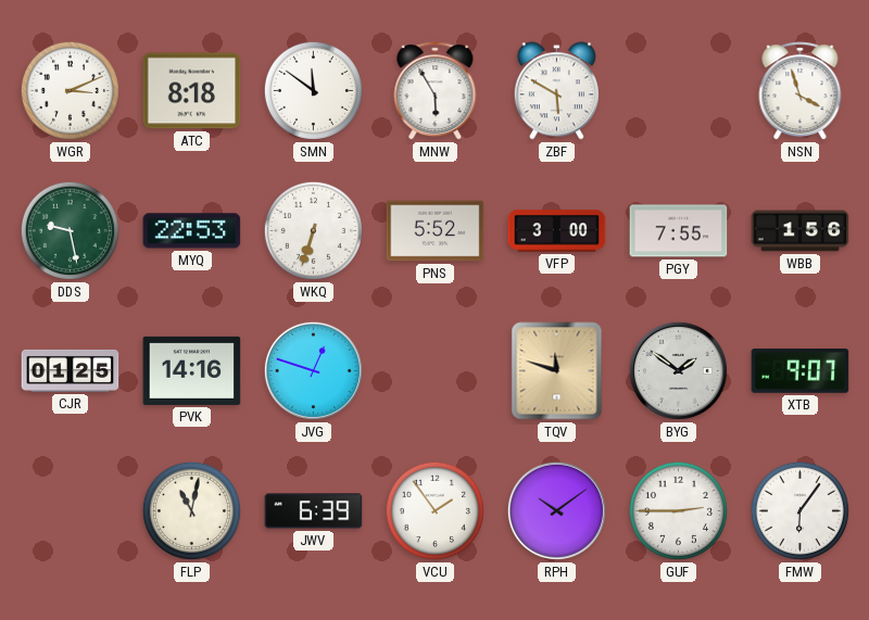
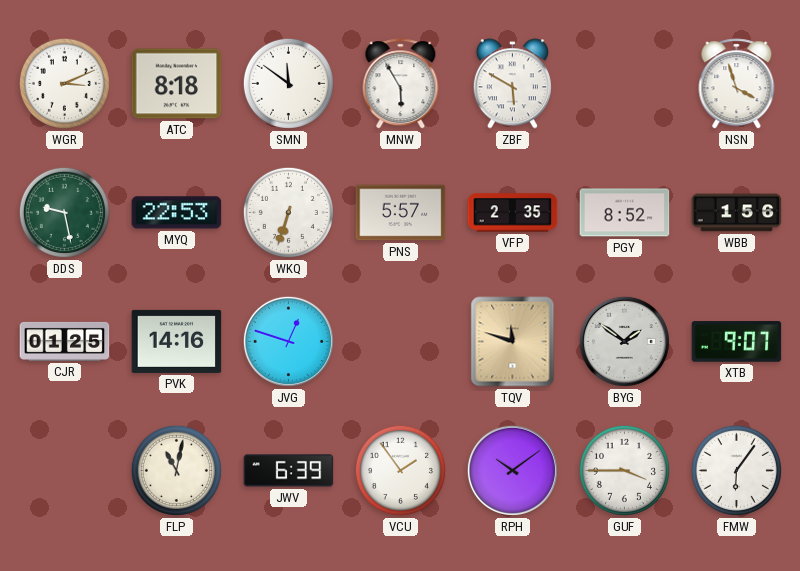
PNS: 5:52 -> 5:57 (401, 213)
VFP: 3:00 -> 2:35 (513, 213)
PGY: 7:55 -> 8:52 (625, 213)
GUF: 2:45 -> 3:45 (624, 470)
